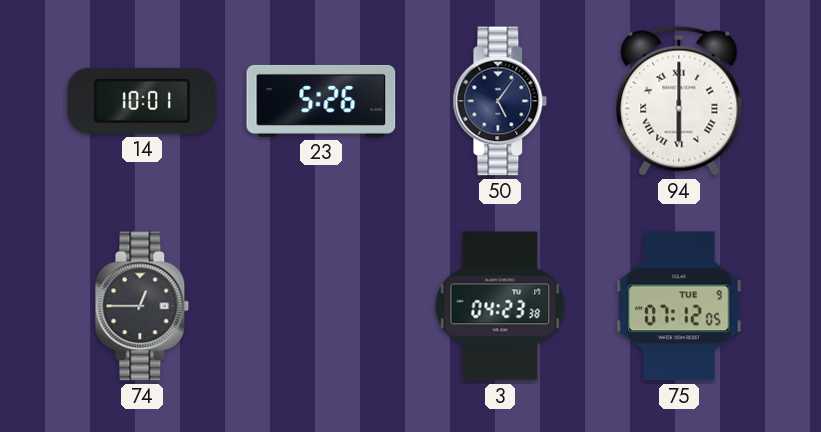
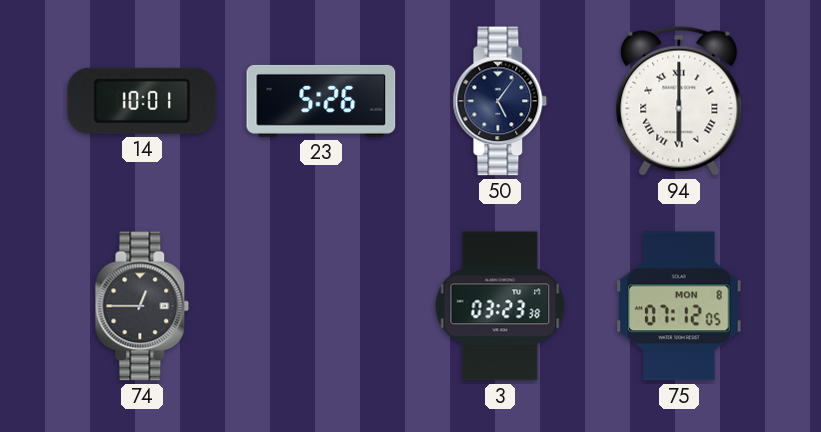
3: 04:23 -> 03:23 (500, 306)
75 date: TUE 9 -> MON 8 (679, 306)
